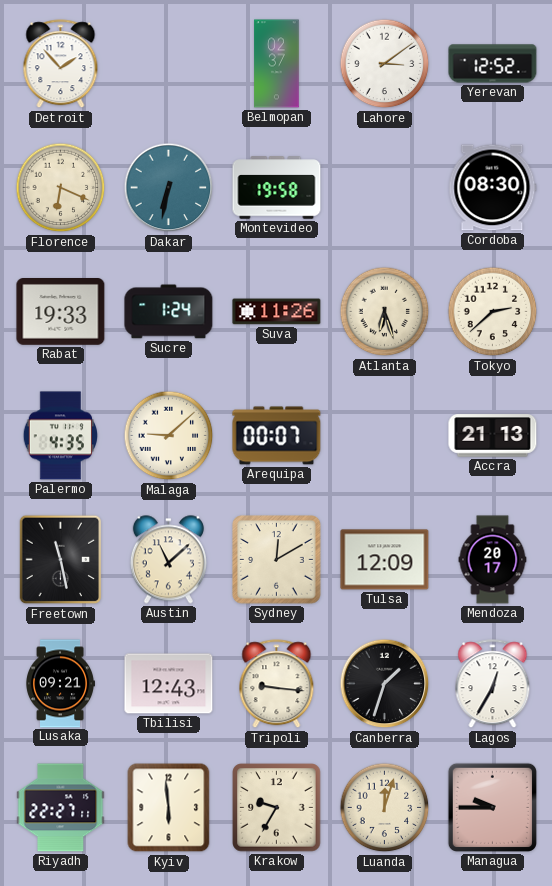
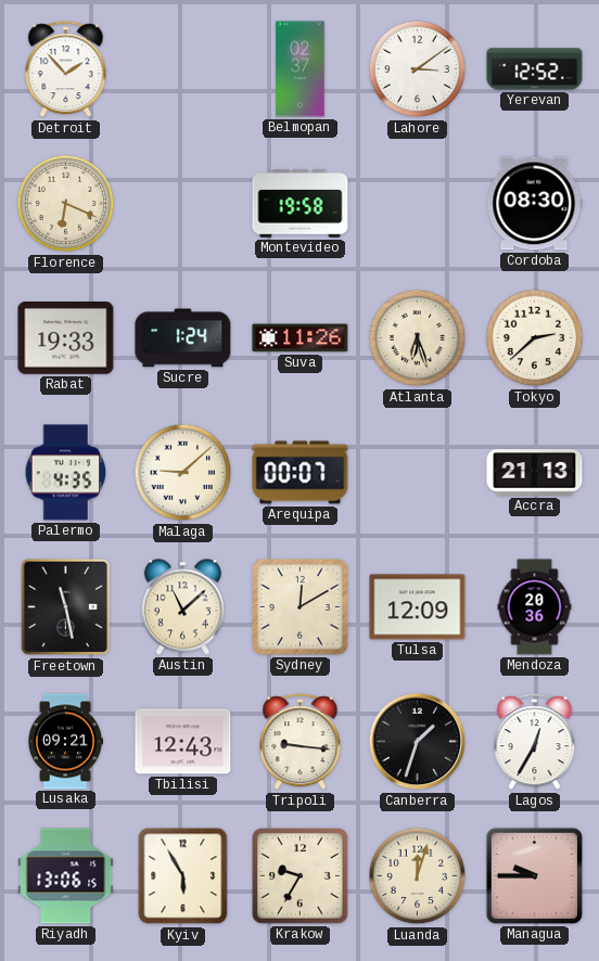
Dakar: 6:32 -> none (169, 188)
Mendoza: 20:17 -> 20:36 (535, 607)
Riyadh: 22:27 -> 13:06 (66, 876)
Kyiv: 5:59 -> 5:55 (183, 876)
